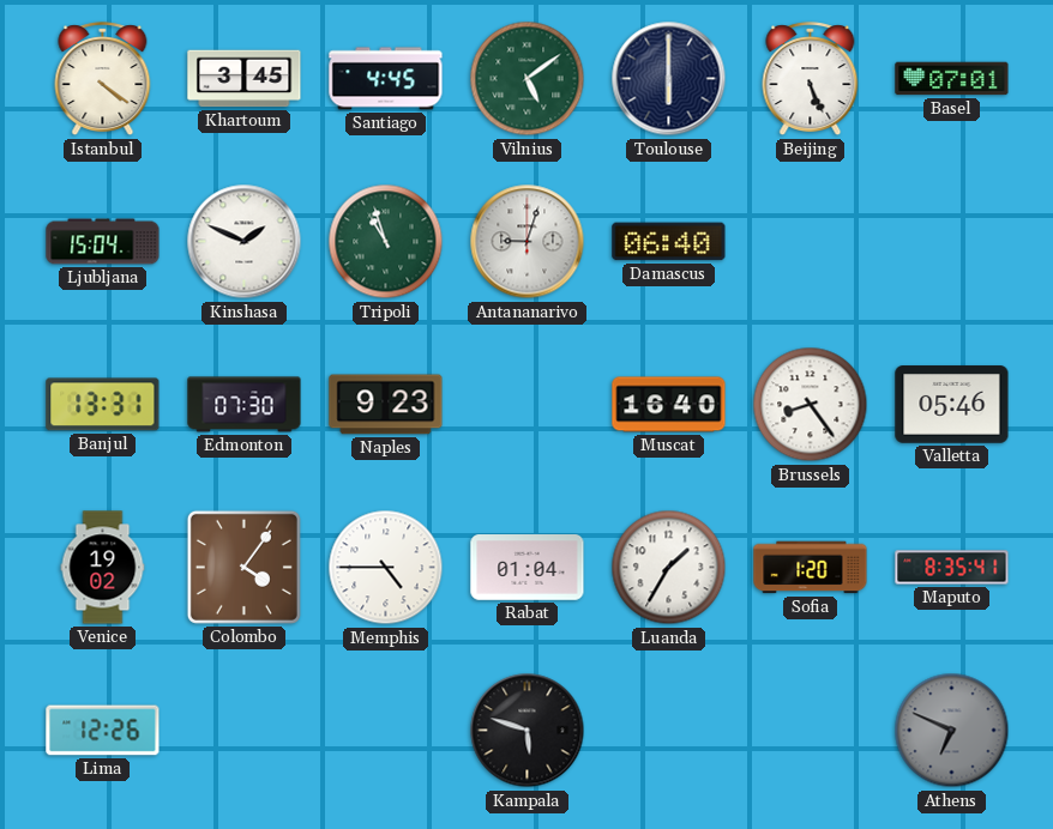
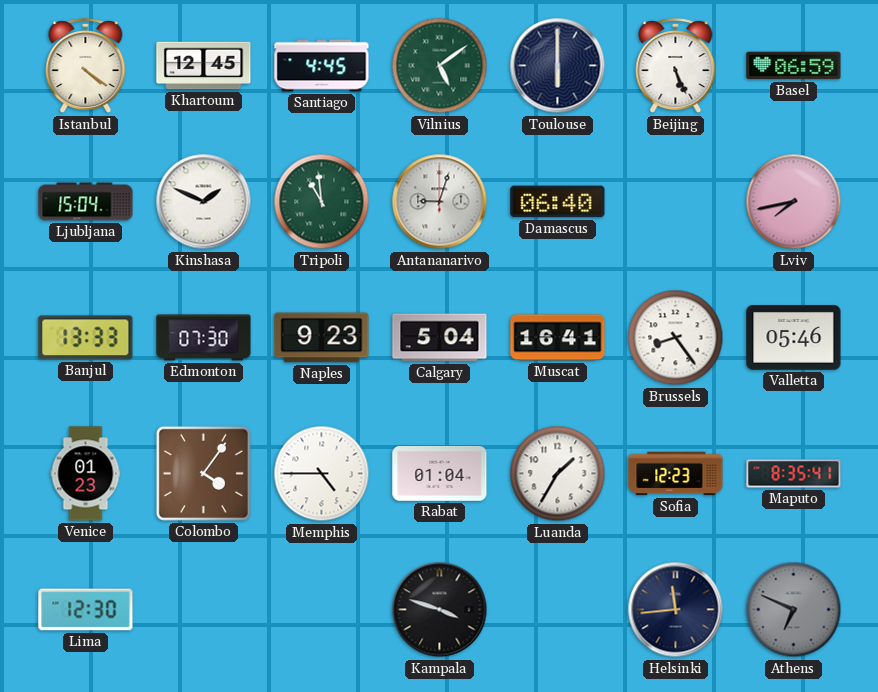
Khartoum: 3:45 -> 12:45 (204, 66)
Basel: 07:01 -> 06:59 (794, 66)
Tripoli: 10:57 -> 10:59 (322, 202)
Lviv: none -> 7:43 (794, 202)
Banjul: 13:31 -> 13:33 (86, 338)
Calgary: none -> 5:04 (440, 338)
Muscat: 16:40 -> 16:41 (558, 338)
Venice: 19:02 -> 01:23 (86, 474)
Sofia: 1:20 -> 12:23 (676, 474)
Lima: 12:26 -> 12:30 (86, 610)
Kampala: 5:48 -> 3:48 (440, 610)
Helsinki: none -> 11:44 (676, 610)
